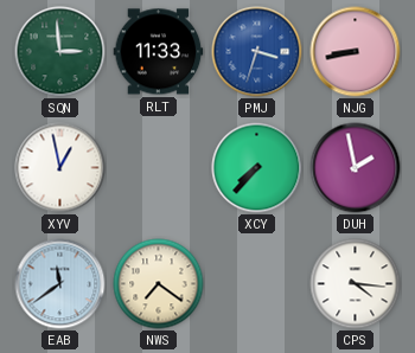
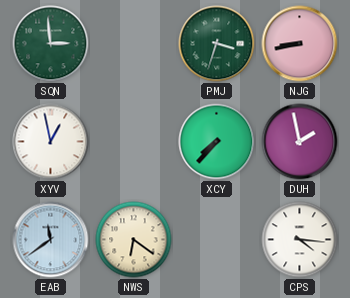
RLT: 11:33 -> none (159, 52)
PMJ dial: blue -> green (217, 44)
NWS: 7:21 -> 6:21 (134, 240)
